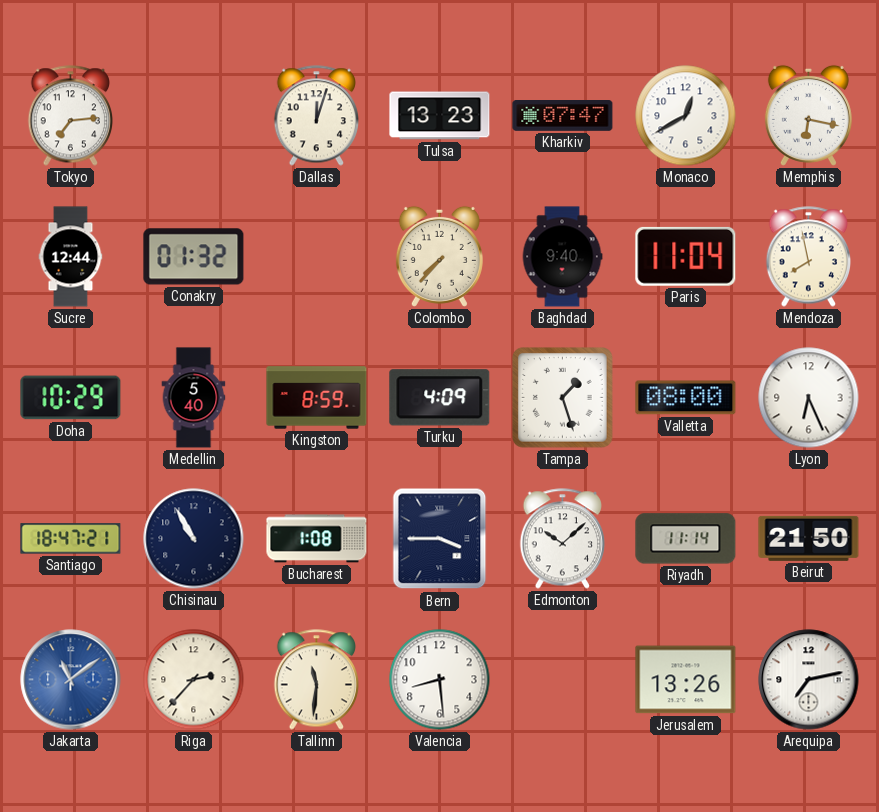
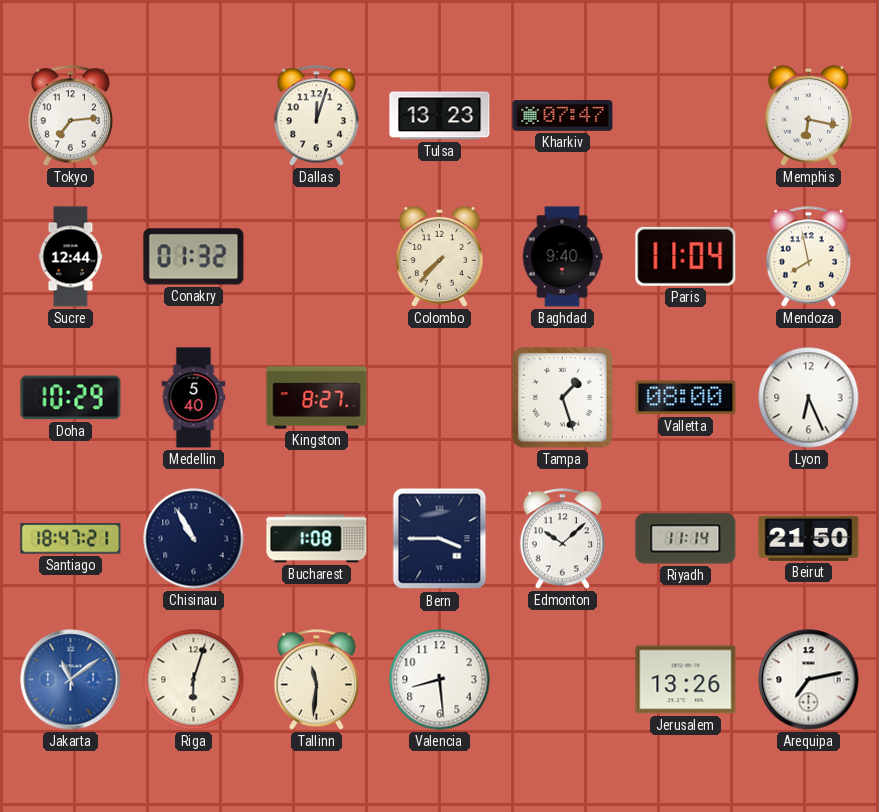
Monaco: 12:40 -> none (686, 116)
Kingston: 8:59 -> 8:27 (317, 398)
Turku: 4:09 -> none (440, 398)
Riga: 2:37 -> 6:03 (194, 680)
